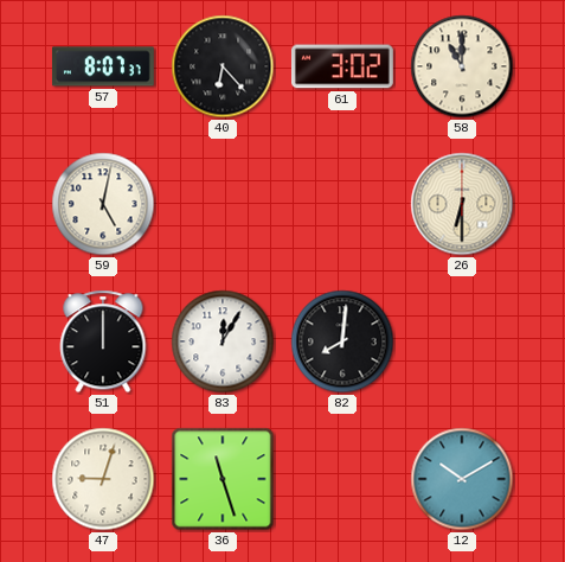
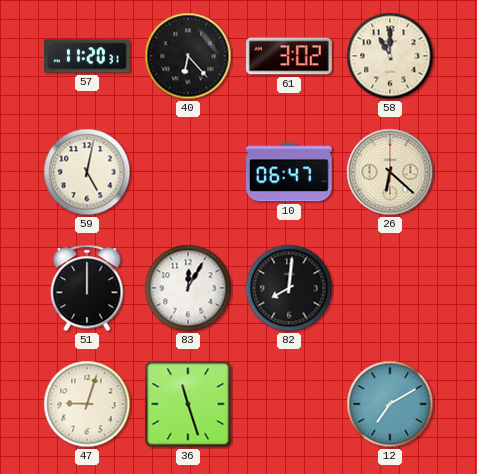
57: 8:07 -> 11:20 (87, 56)
10: none -> 06:47 (290, 172)
26: 6:30 -> 6:22 (390, 172)
12: 10:10 -> 7:10 (390, 404)
